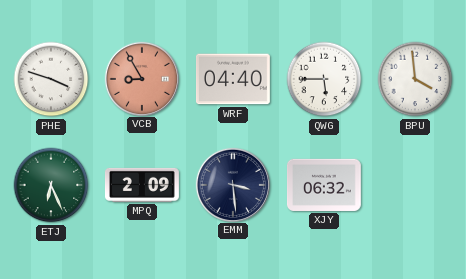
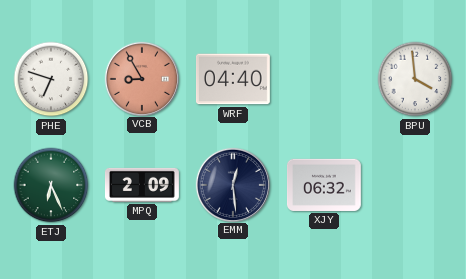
PHE: 3:48 -> 6:48 (51, 79)
QWG: 5:45 -> none (324, 79)
EMM: 3:29 -> 12:29 (232, 184)
